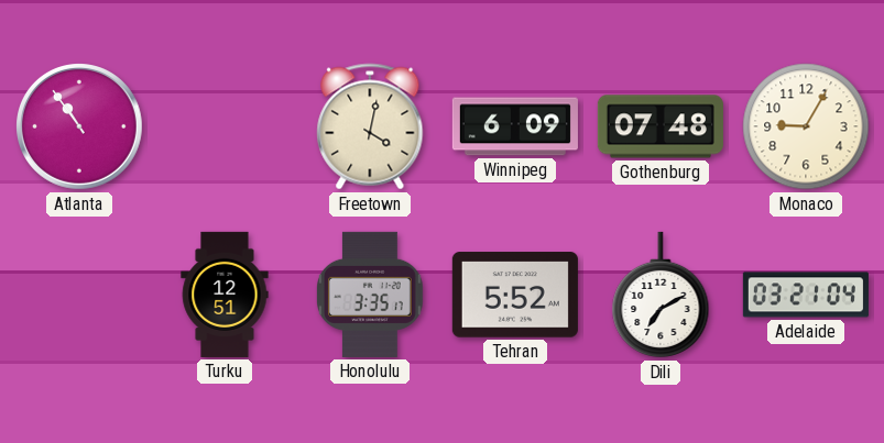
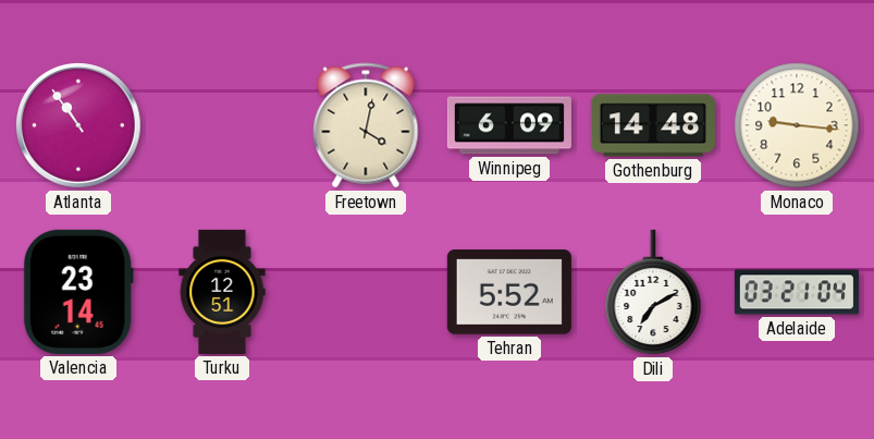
Gothenburg: 07:48 -> 14:48 (653, 125)
Monaco: 9:05 -> 9:16 (797, 125)
Valencia: none -> 23:14 (78, 292)
Honolulu: 3:35 -> none (370, 295)
